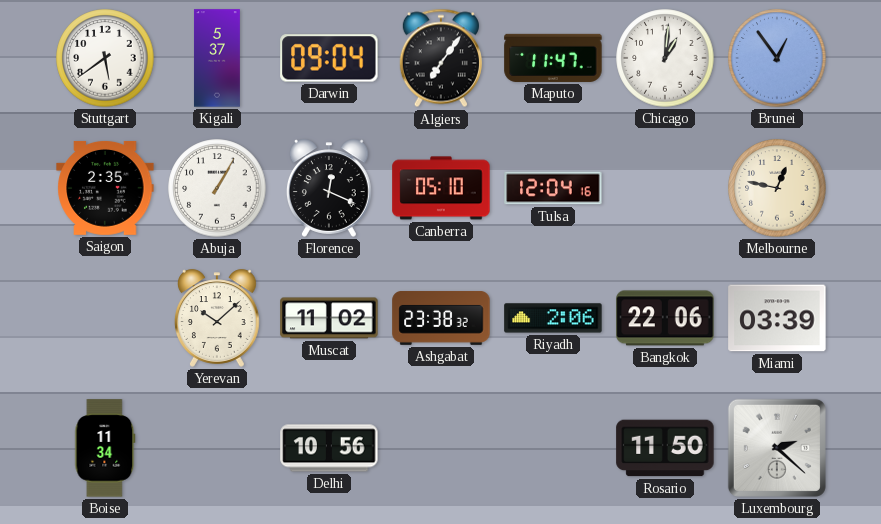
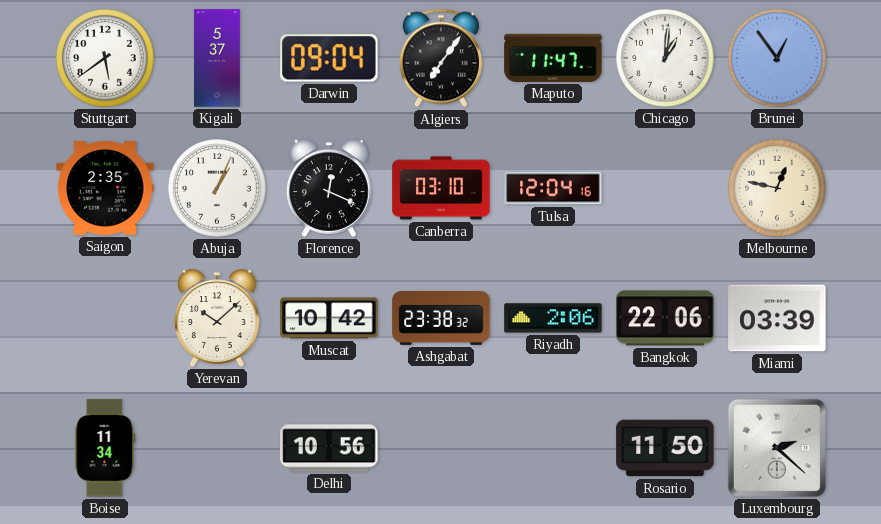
Abuja: 1:05 -> 1:04 (217, 188)
Canberra: 05:10 -> 03:10 (441, 188)
Muscat: 11:02 -> 10:42 (329, 318)
